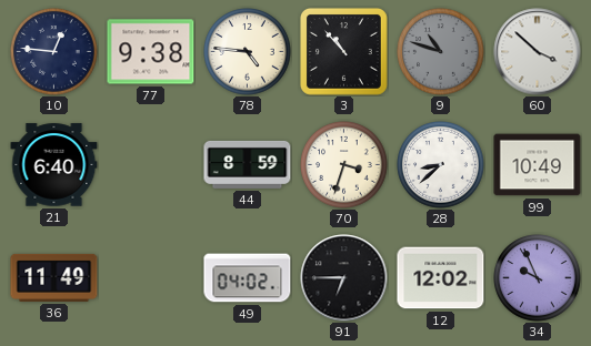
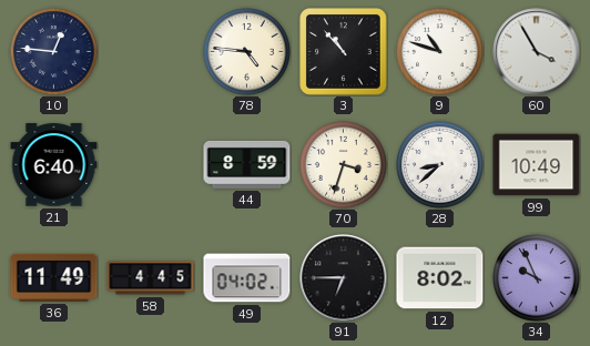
77: 9:38 -> none (151, 52)
9 dial: grey -> white (440, 52)
60: 3:52 -> 3:55 (537, 52)
58: none -> 4:45 (151, 278)
12: 12:02 -> 8:02 (440, 278)
